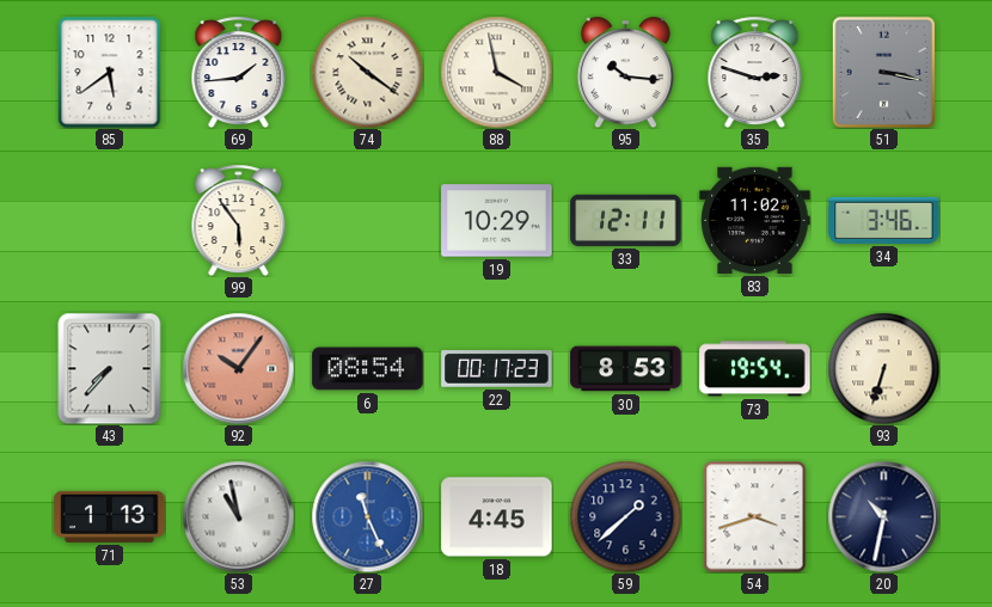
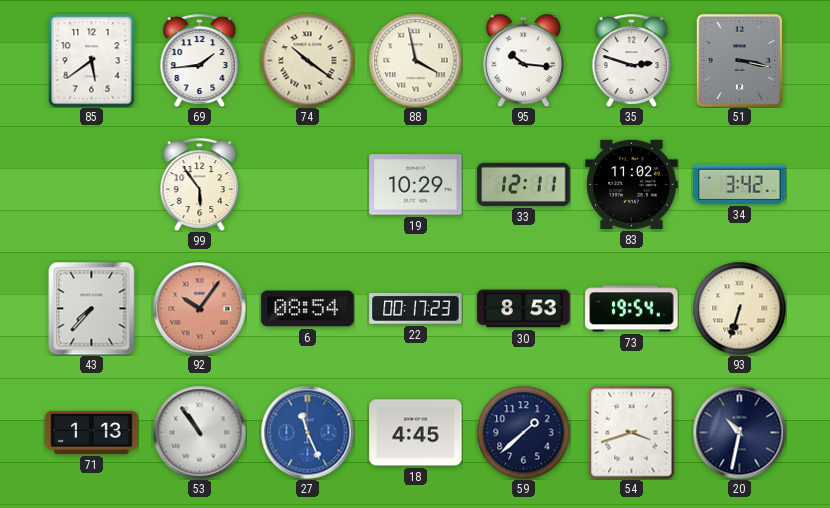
34: 3:46 -> 3:42 (740, 184)
53: 10:58 -> 10:54 (199, 432)
